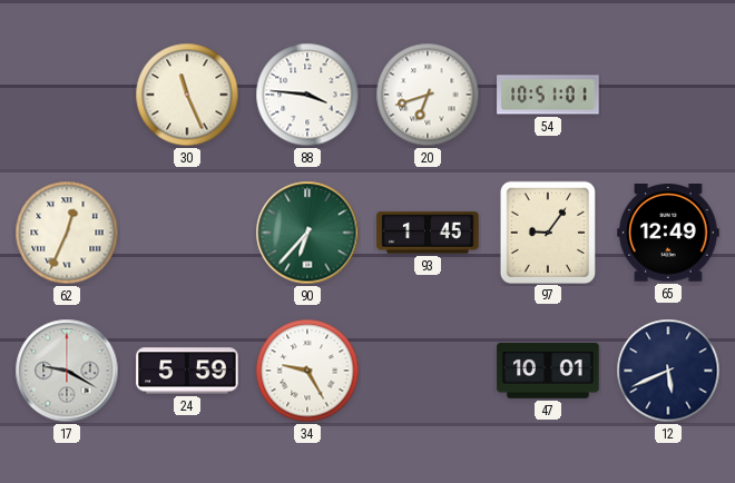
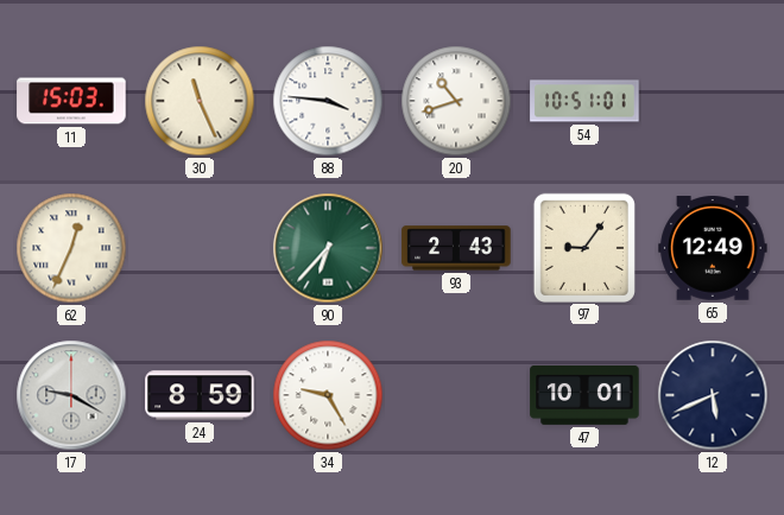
11: none -> 15:03 (71, 101)
20: 6:42 -> 10:42 (456, 101)
93: 1:45 -> 2:43 (456, 248)
24: 5:59 -> 8:59 (200, 395)
